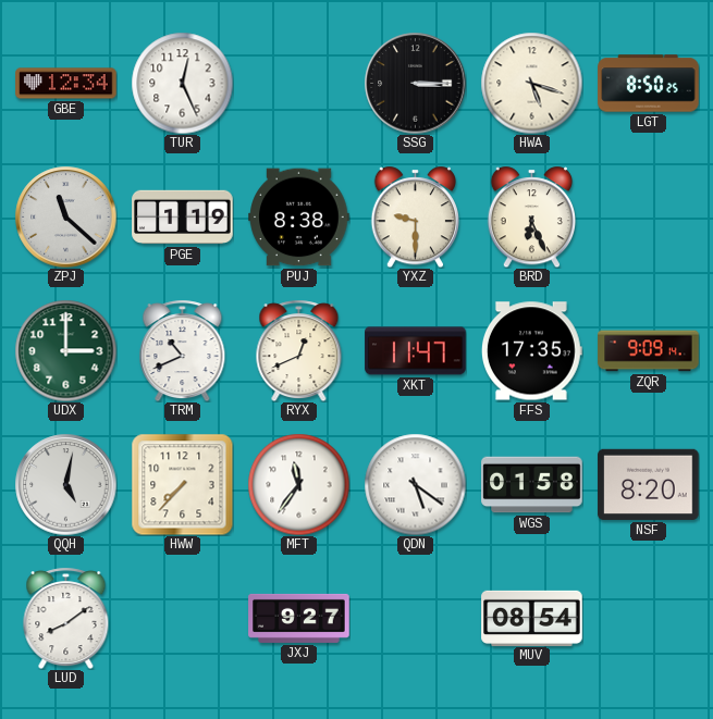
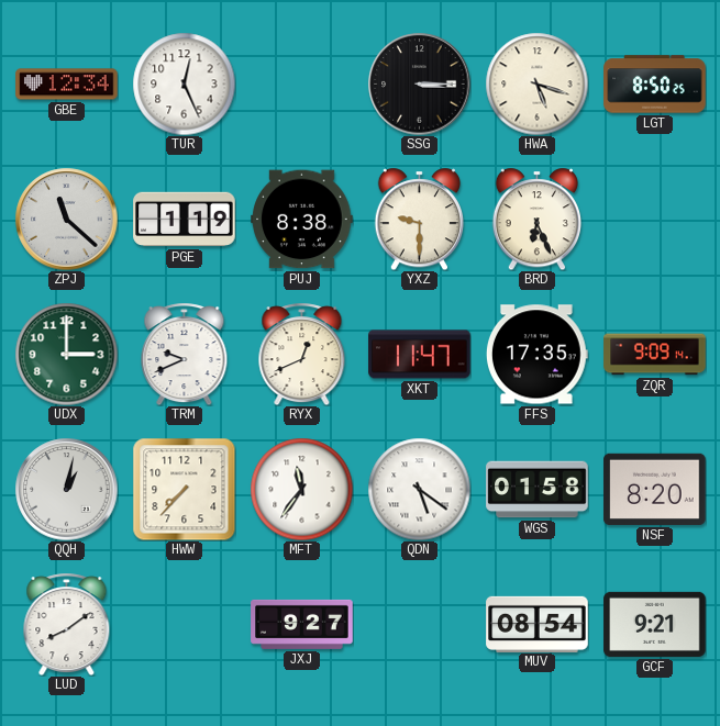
TRM: 10:41 -> 9:41 (185, 354)
QQH: 5:02 -> 1:02 (66, 489)
GCF: none -> 9:21 (655, 624)
